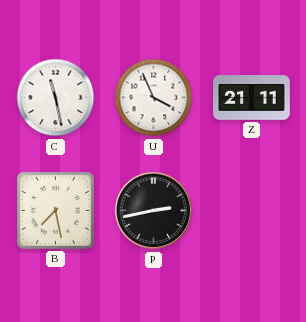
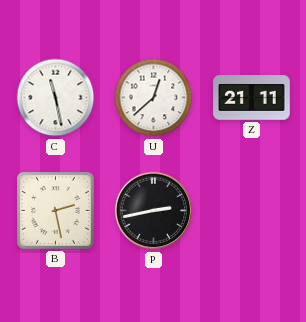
U: 3:56 -> 12:38 (154, 98)
B: 7:28 -> 2:28 (55, 210)
